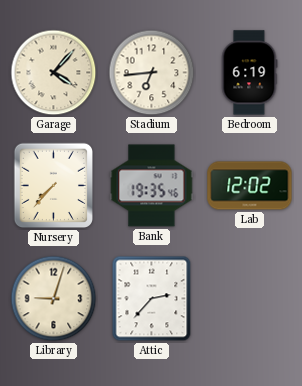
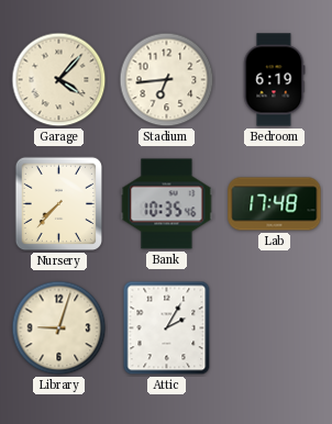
Bank: 19:35 -> 10:35 (167, 204)
Lab: 12:02 -> 17:48 (275, 204)
Attic: 2:37 -> 2:05 (167, 328)
